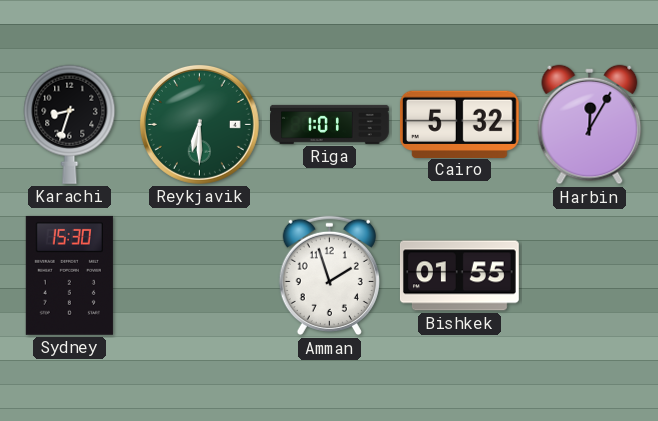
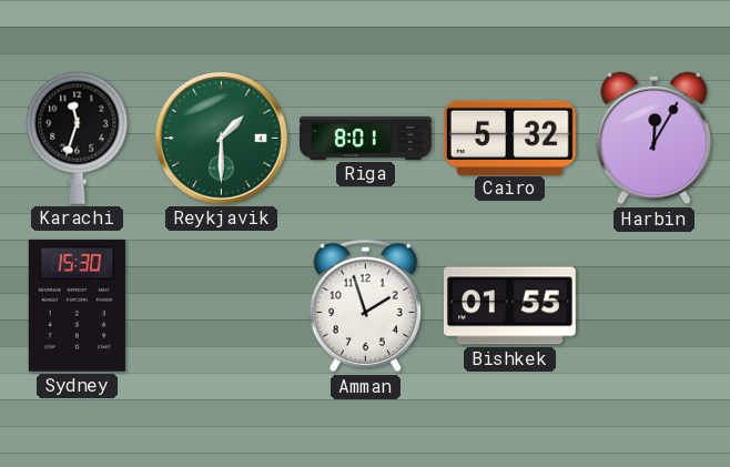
Karachi: 8:33 -> 11:33 (78, 138)
Reykjavik: 6:30 -> 1:30 (221, 138)
Riga: 1:01 -> 8:01 (366, 138)
